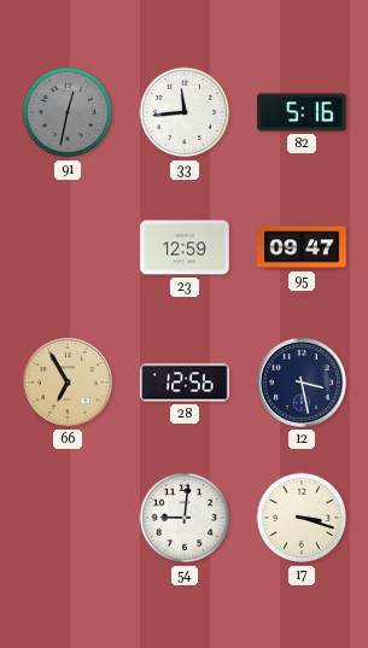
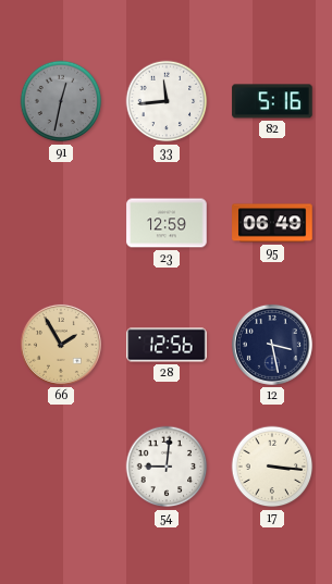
95: 09:47 -> 06:49 (272, 223)
66: 6:55 -> 1:55 (61, 345)
17: 3:18 -> 3:16 (272, 467)
